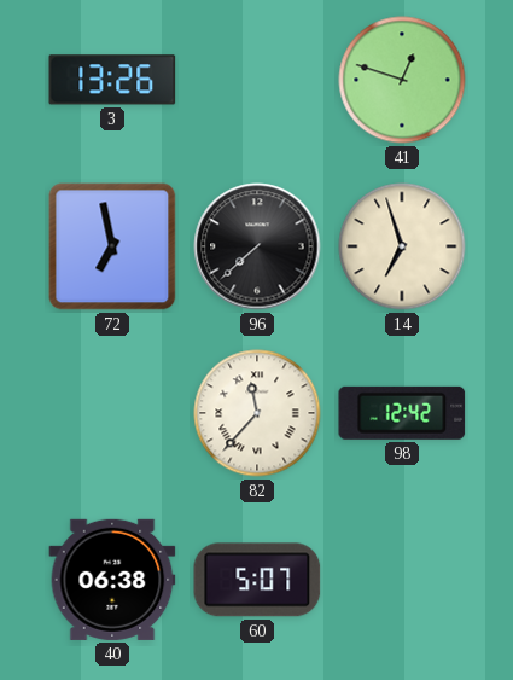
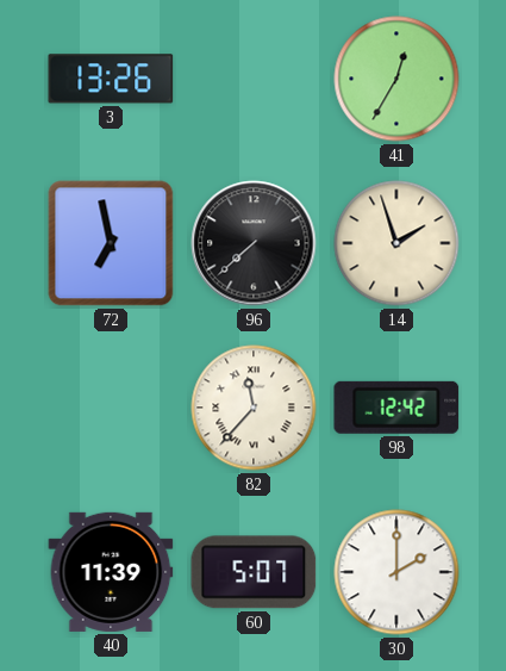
41: 12:48 -> 12:35 (396, 79)
14: 6:57 -> 1:57 (396, 243)
40: 06:38 -> 11:39 (111, 572)
30: none -> 2:00 (396, 572)
